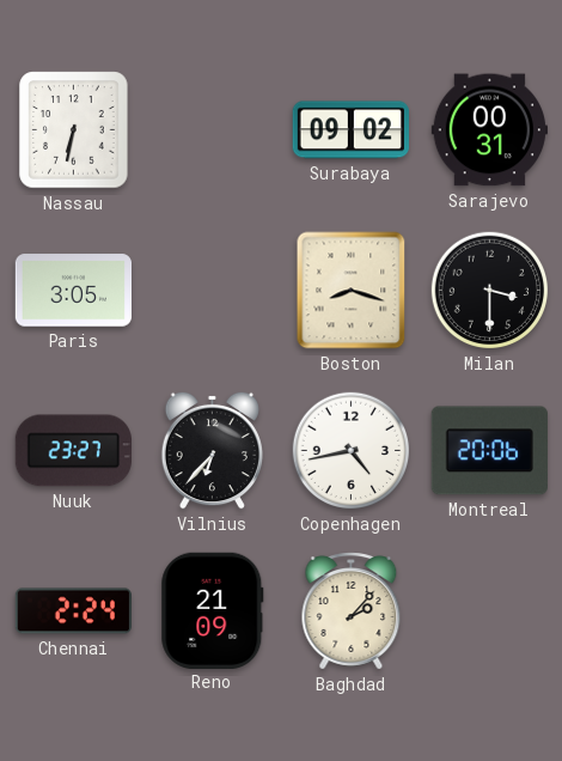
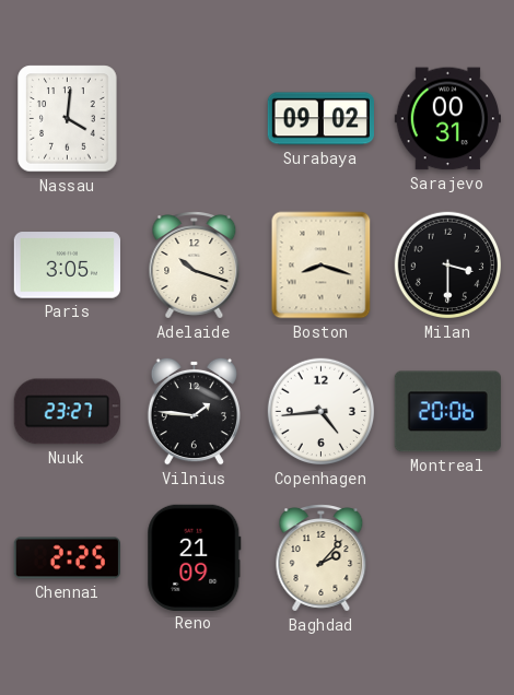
Nassau: 6:32 -> 4:01 (68, 119)
Adelaide: none -> 10:18 (195, 266)
Vilnius: 6:37 -> 1:46 (194, 411)
Copenhagen: 4:43 -> 4:44 (322, 412)
Chennai: 2:24 -> 2:25 (67, 558)
